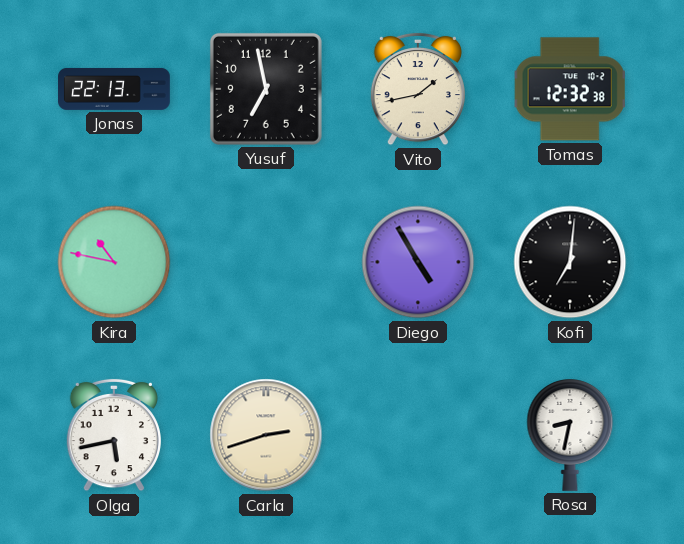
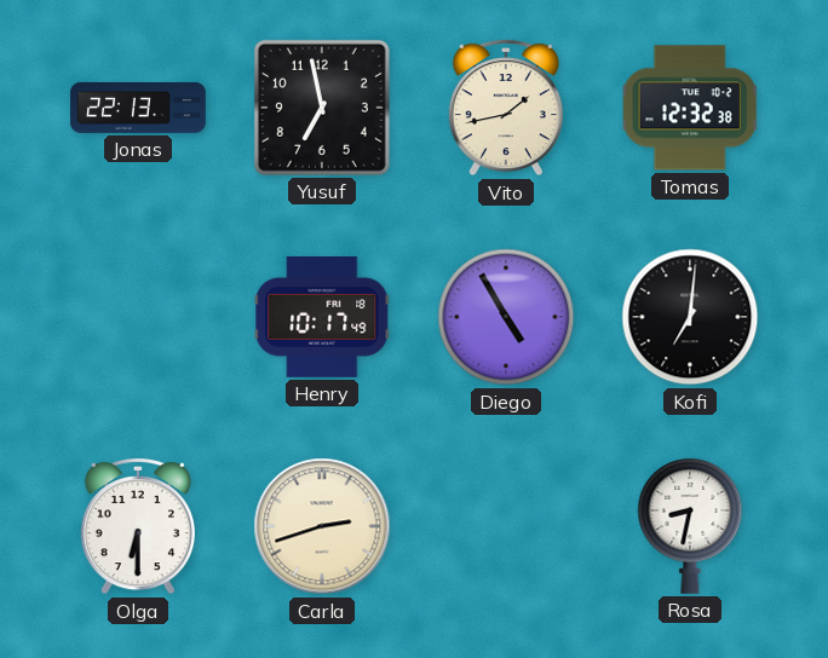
Kira: 10:47 -> none (114, 262)
Henry: none -> 10:17 (322, 317)
Olga: 5:43 -> 6:30 (138, 526)
